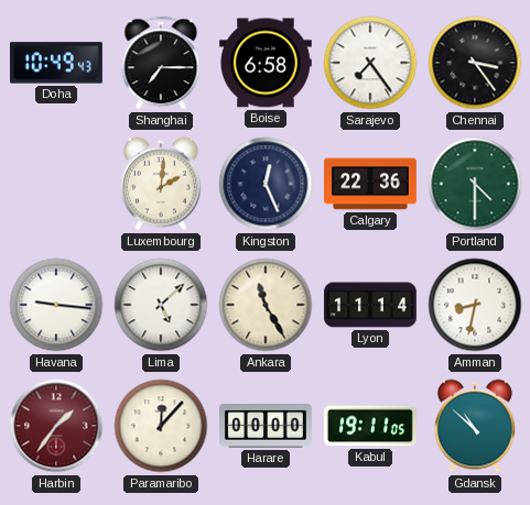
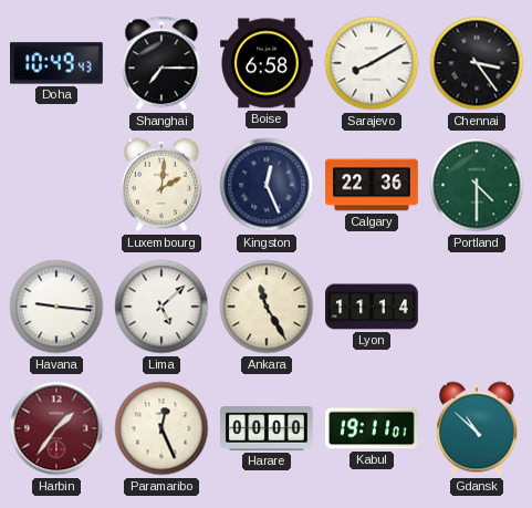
Sarajevo: 7:24 -> 8:10 (372, 63)
Amman: 8:32 -> none (475, 305)
Paramaribo: 12:07 -> 12:26 (161, 428)
Kabul: 19:11:05 -> 19:11:01 (372, 428)
